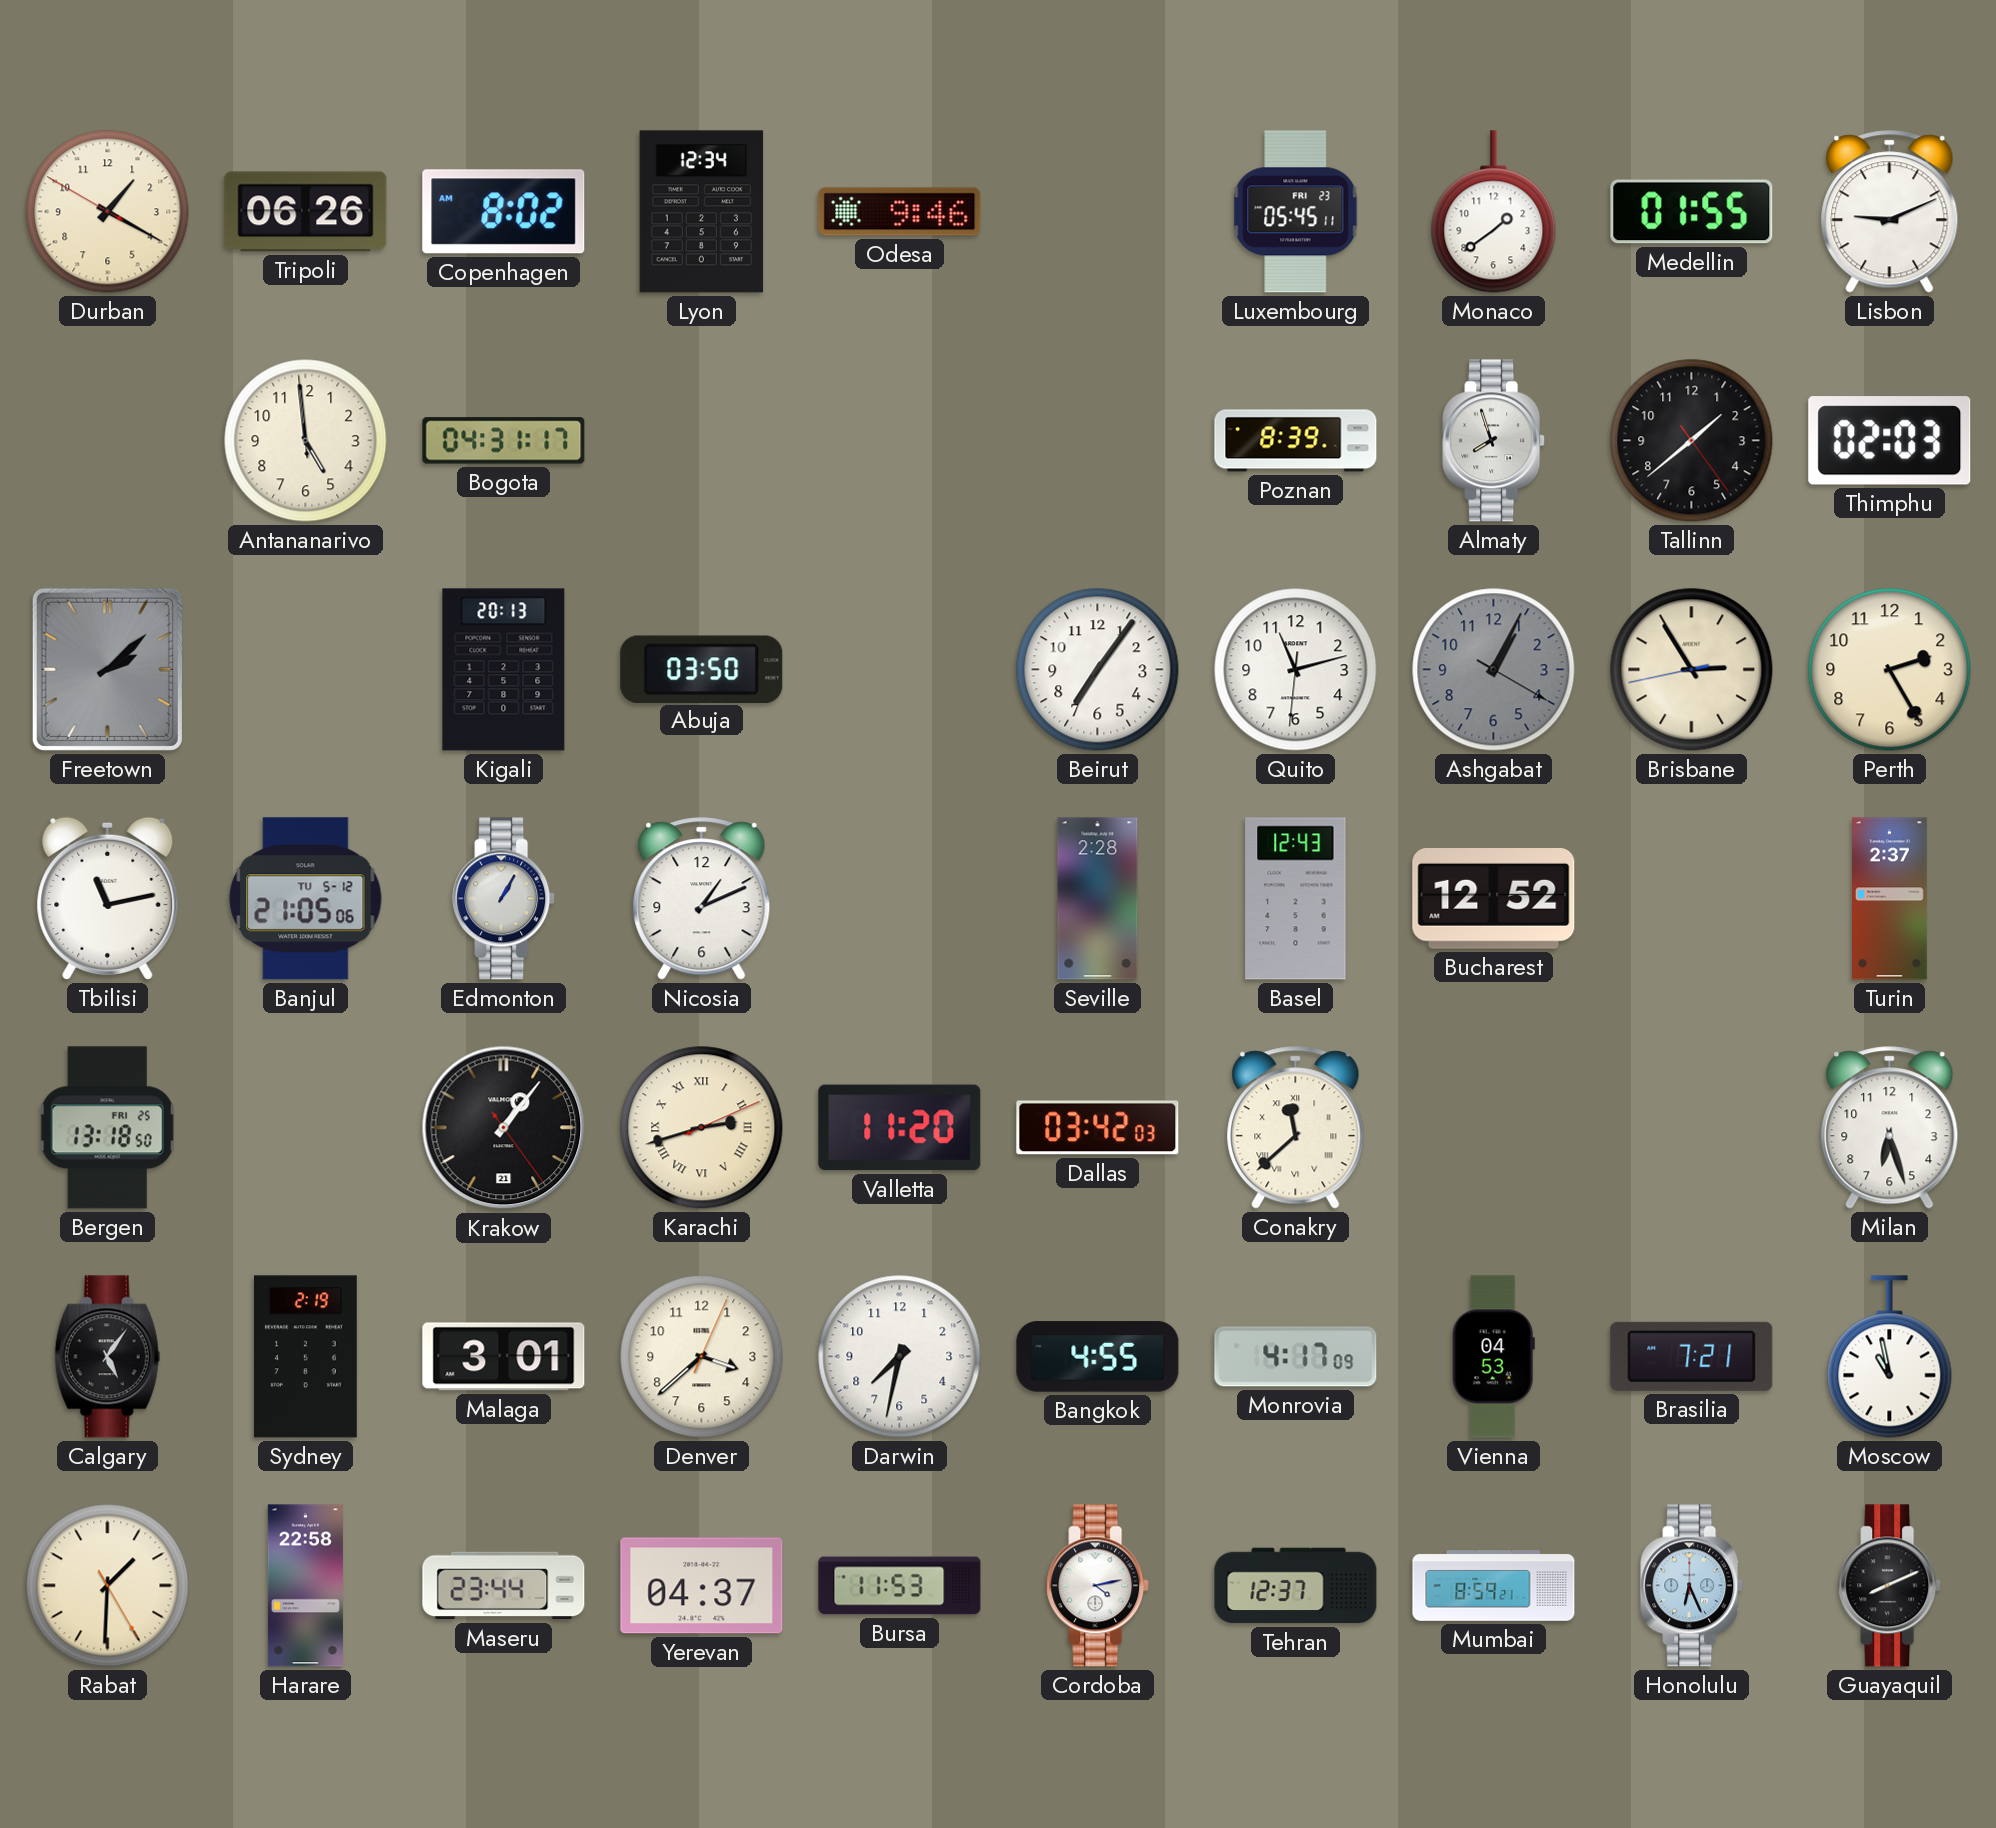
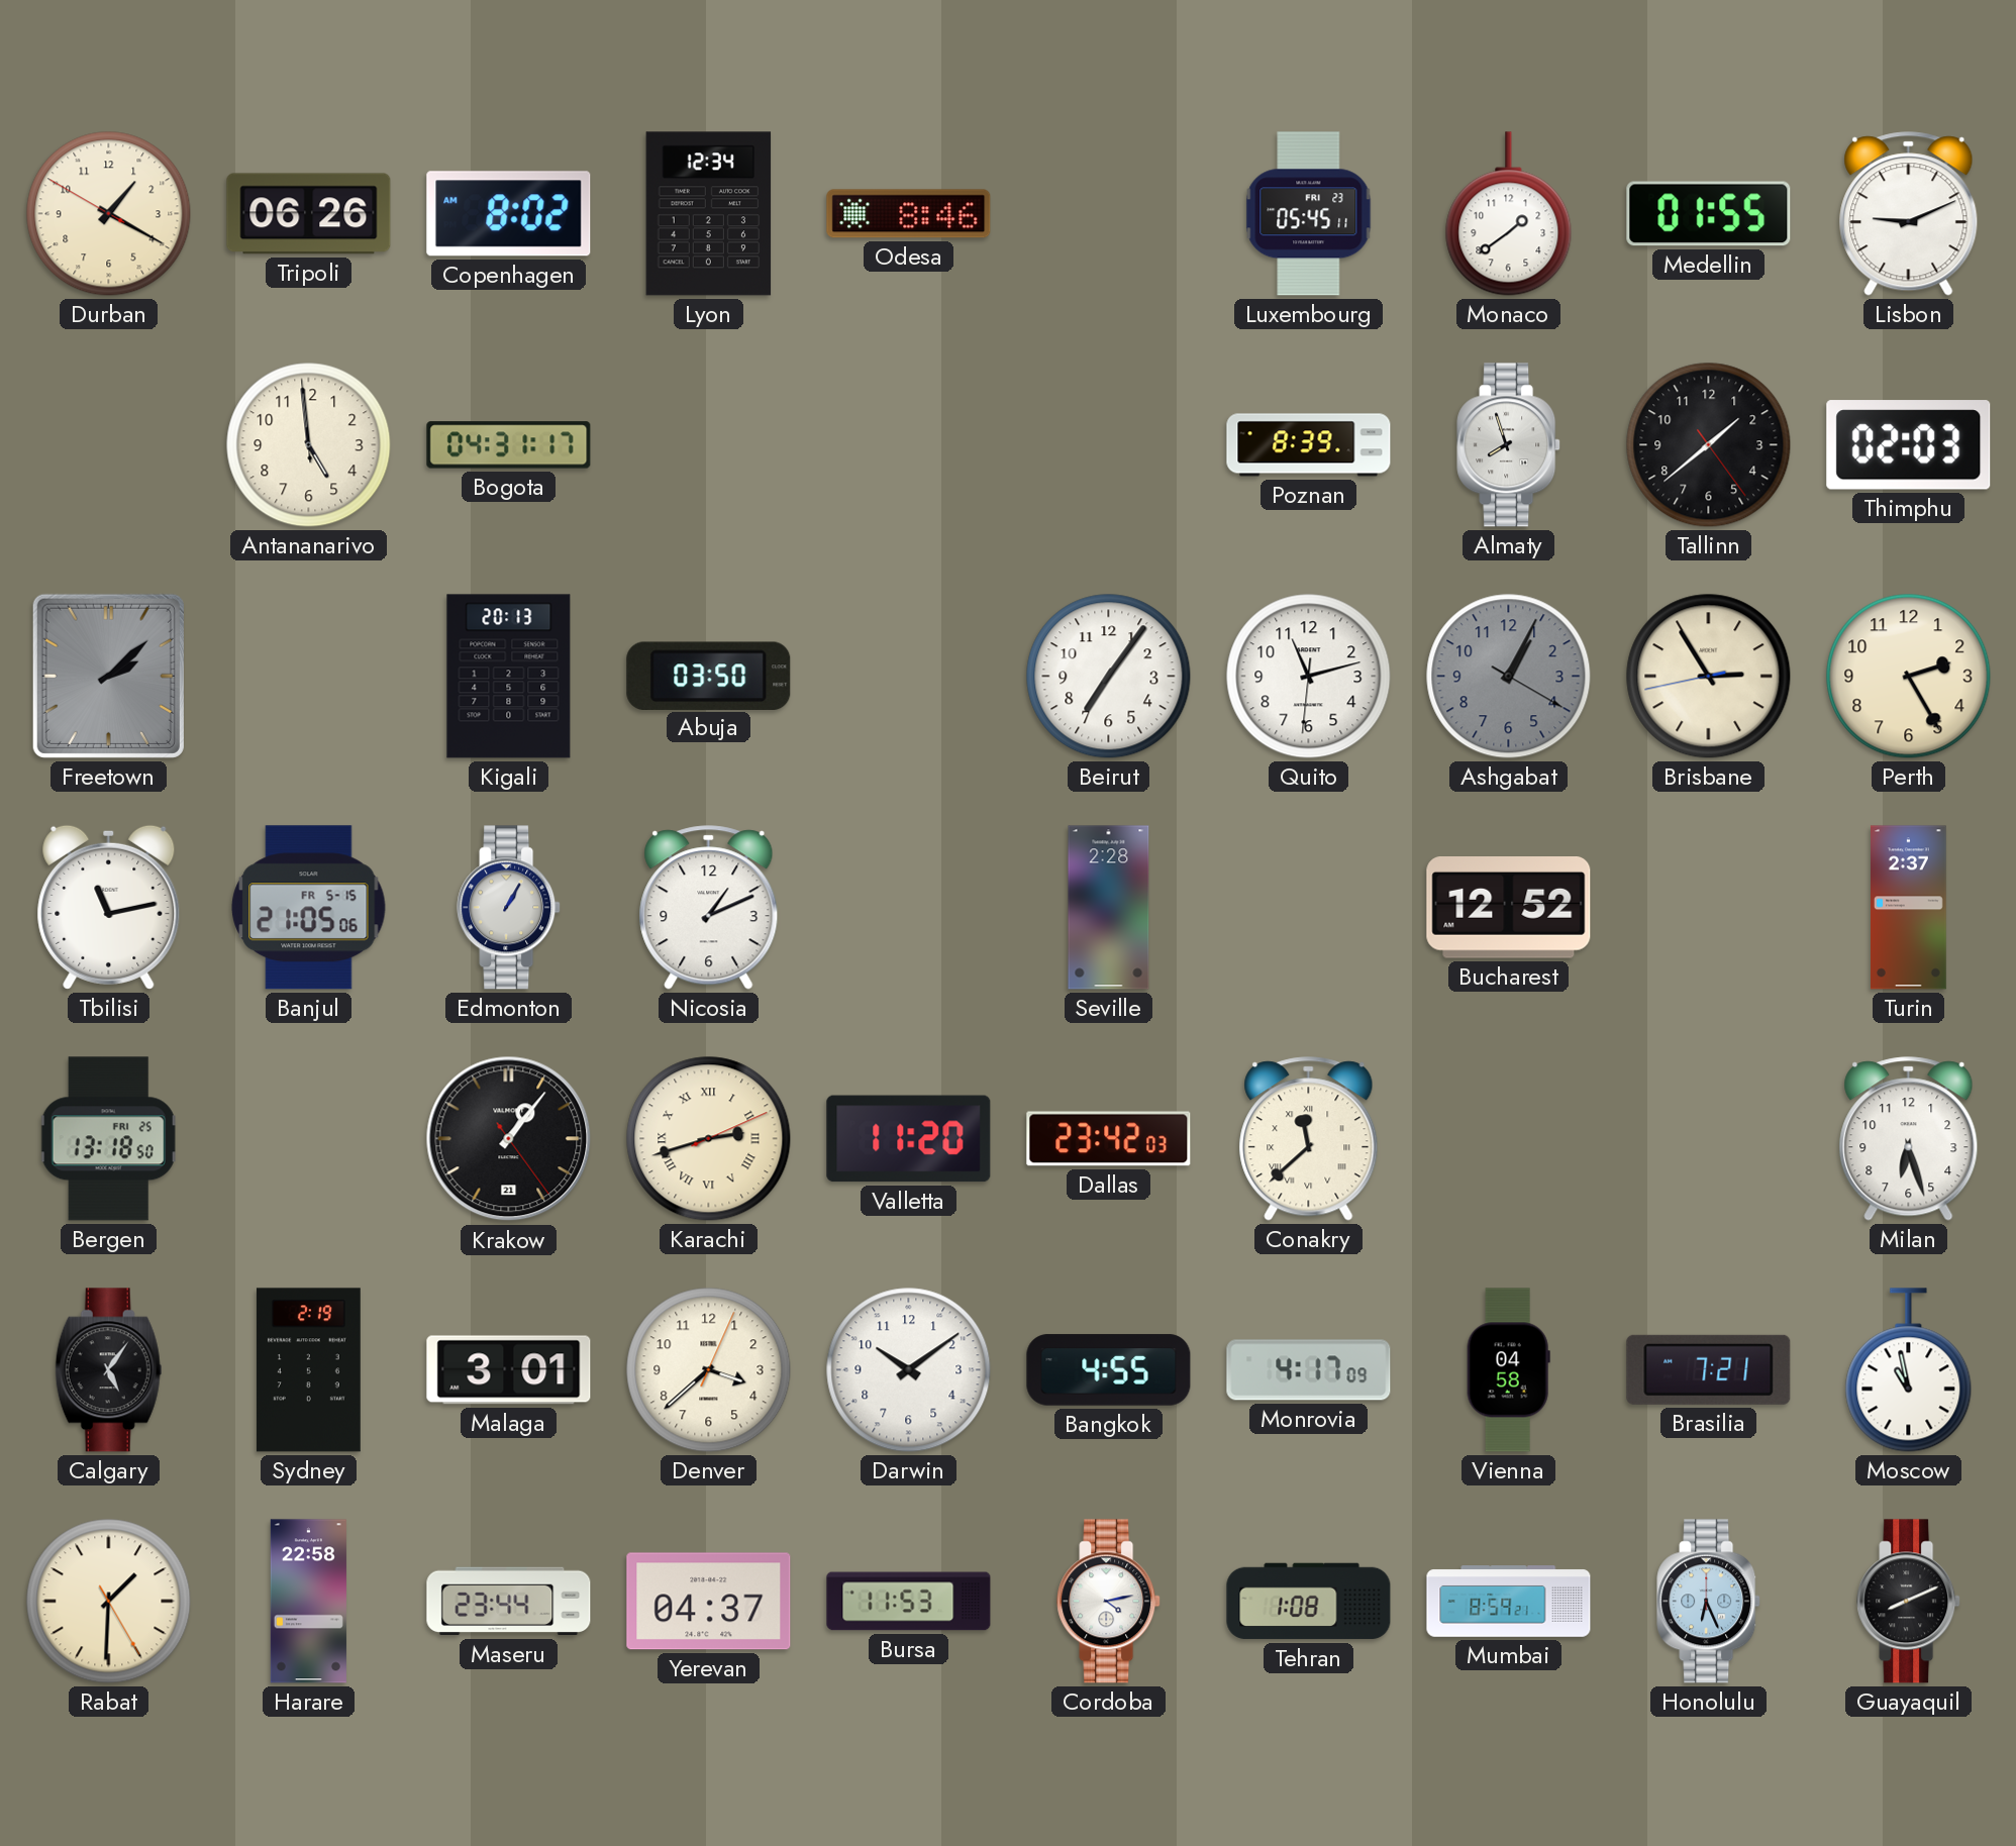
Odesa: 9:46 -> 8:46 (909, 214)
Banjul date: TU 5-12 -> FR 5-15 (309, 908)
Basel: 12:43 -> none (1296, 899)
Dallas: 03:42 -> 23:42 (1109, 1139)
Darwin: 7:32 -> 10:09 (909, 1370)
Vienna: 04:53 -> 04:58 (1508, 1370)
Tehran: 12:37 -> 1:08 (1309, 1602)
